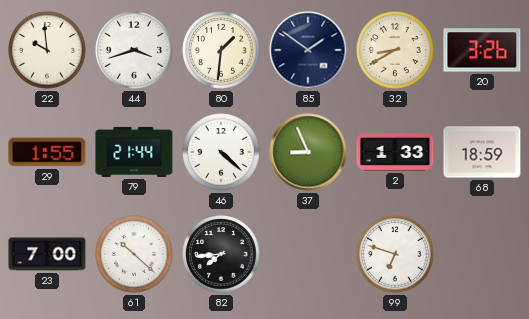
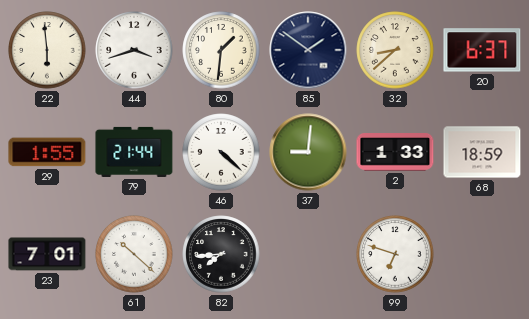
22: 9:59 -> 5:59 (47, 50)
32: 8:40 -> 8:38 (395, 50)
20: 3:26 -> 6:37 (482, 50)
37: 8:56 -> 9:01 (308, 152)
23: 7:00 -> 7:01 (47, 254)
